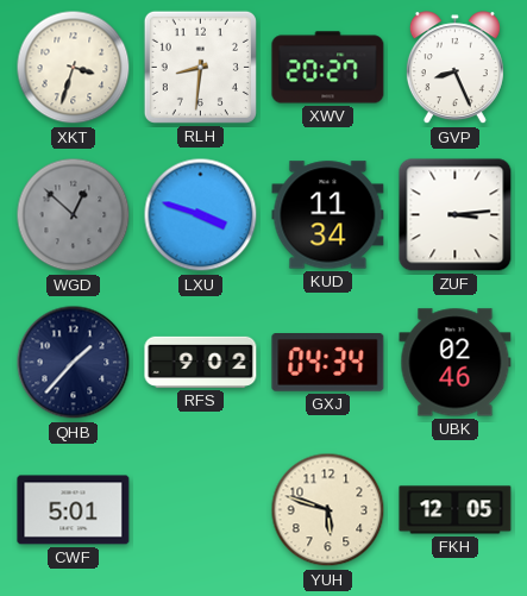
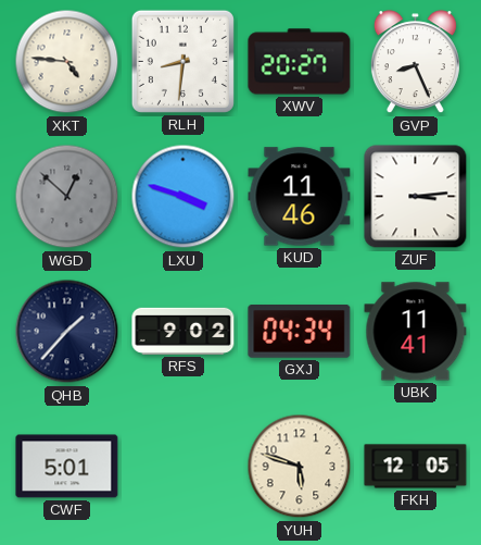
XKT: 3:33 -> 4:46 (67, 62)
KUD: 11:34 -> 11:46 (300, 197)
UBK: 02:46 -> 11:41 (416, 332)
